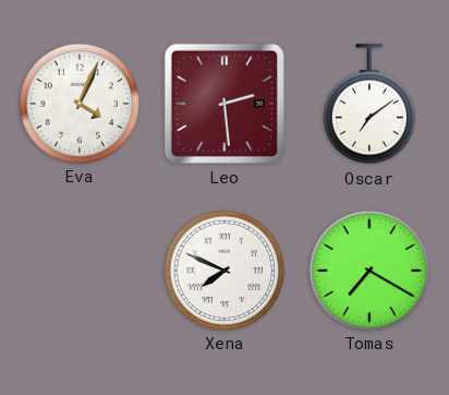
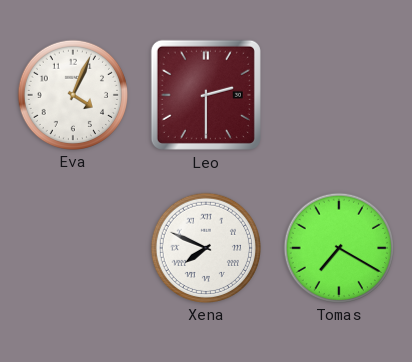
Leo: 2:29 -> 2:30 (206, 95)
Oscar: 7:09 -> none (369, 105)
